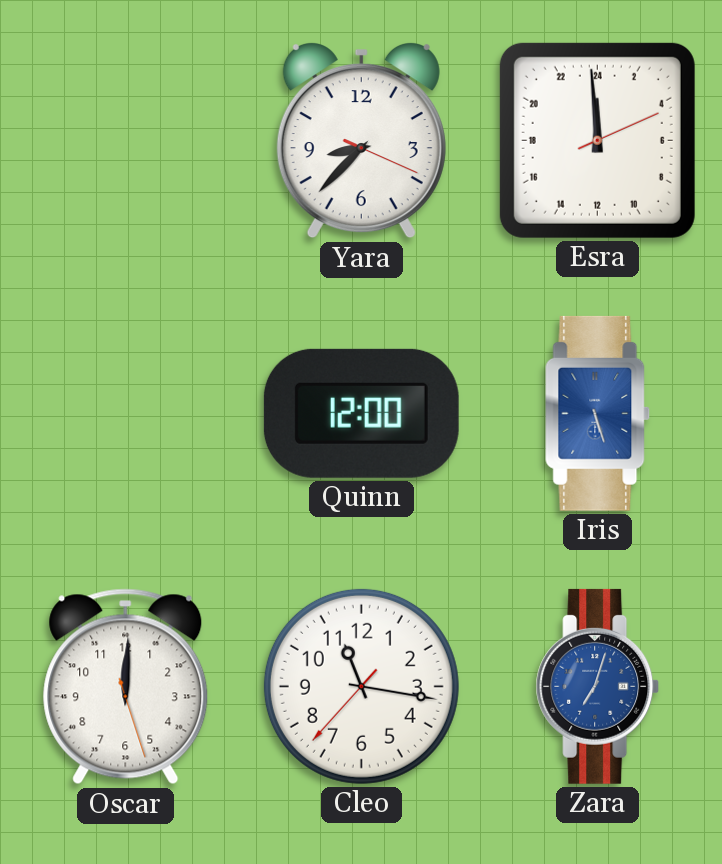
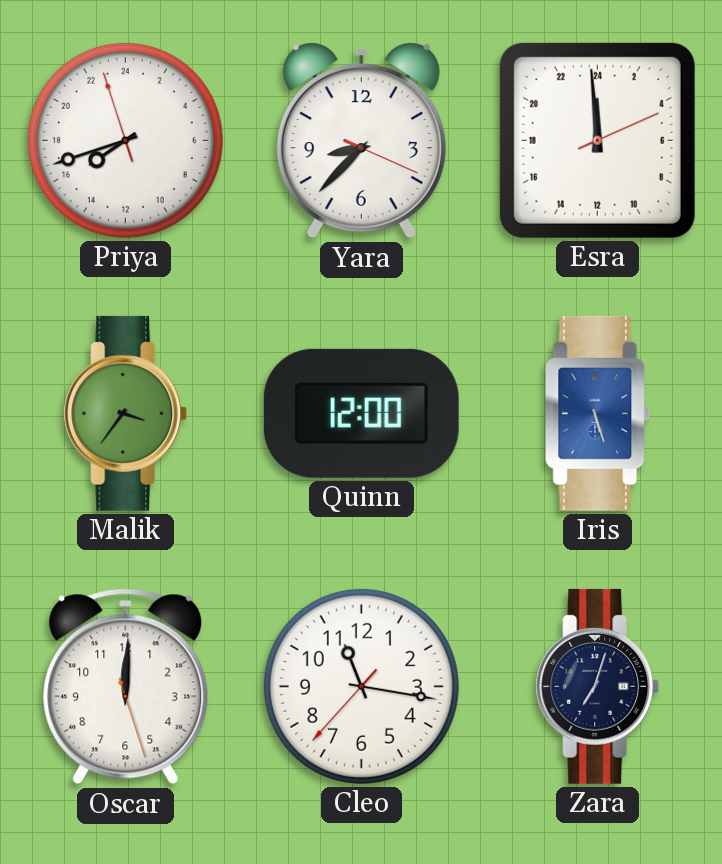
Priya: none -> 15:41 (125, 140)
Malik: none -> 3:36 (126, 413)
Zara dial: blue -> navy (598, 686)
